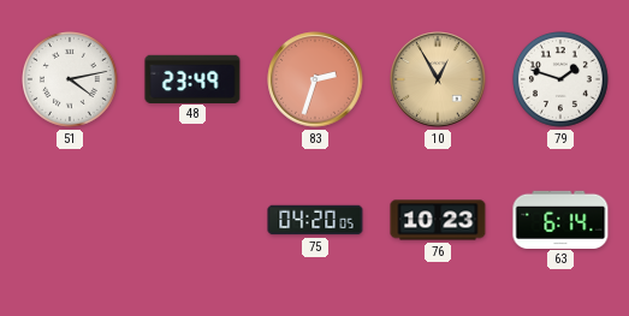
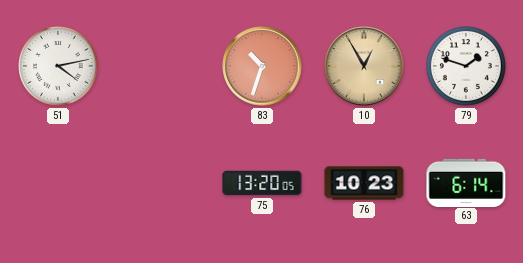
48: 23:49 -> none (192, 78)
83: 2:33 -> 10:33 (262, 66)
75: 04:20 -> 13:20 (262, 183)
